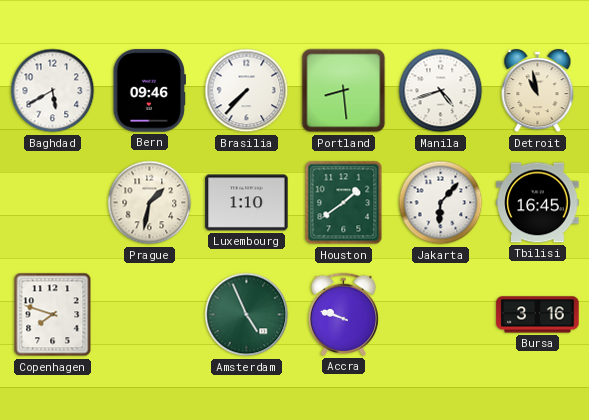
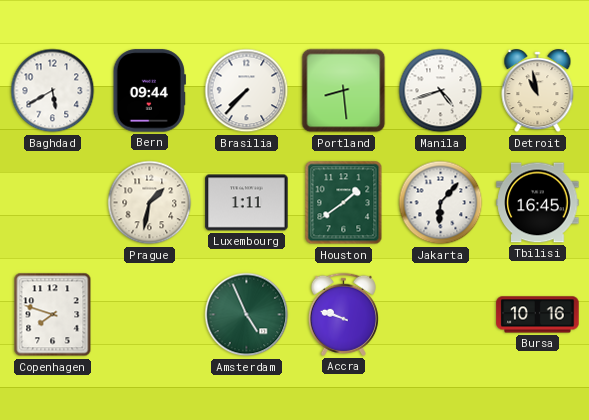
Bern: 09:46 -> 09:44 (149, 91)
Luxembourg: 1:10 -> 1:11 (247, 203)
Bursa: 3:16 -> 10:16 (538, 315)
